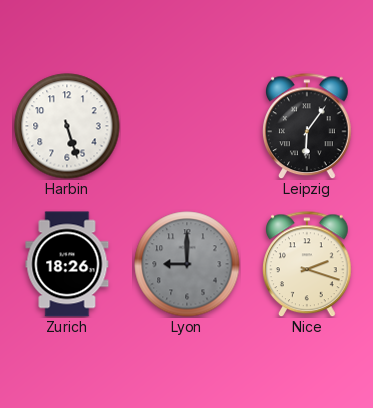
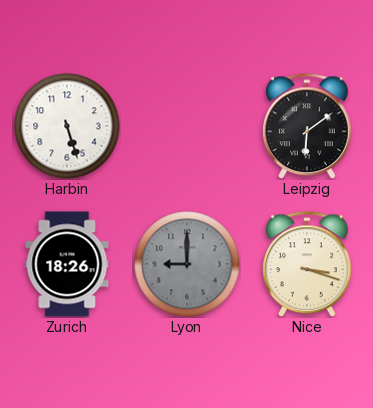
Leipzig: 6:06 -> 6:09 (308, 126)
Nice: 2:18 -> 3:18 (308, 264)
